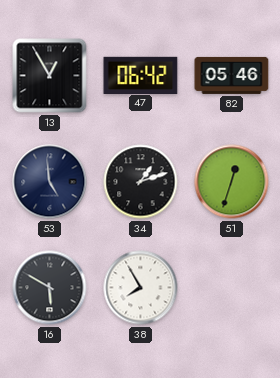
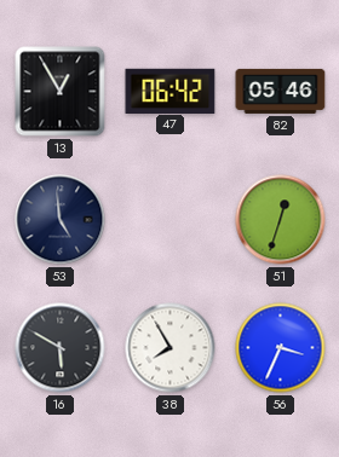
34: 1:12 -> none (141, 182)
56: none -> 3:34 (281, 348)
